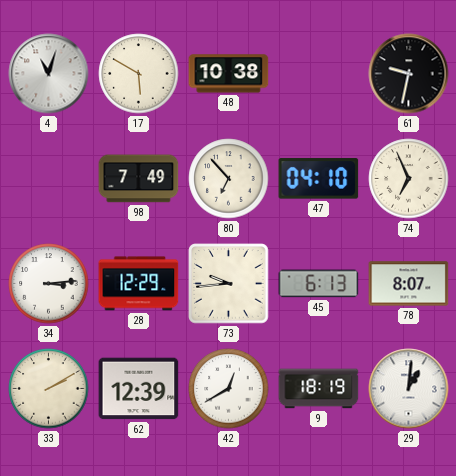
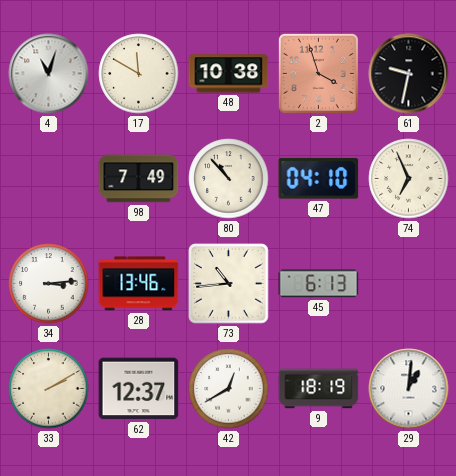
17: 5:50 -> 11:50 (139, 74)
2: none -> 3:57 (318, 73)
80: 6:53 -> 10:53 (229, 179)
28: 12:29 -> 13:46 (139, 284)
73: 9:44 -> 10:44 (229, 284)
78: 8:07 -> none (409, 284)
62: 12:39 -> 12:37 (139, 389)
